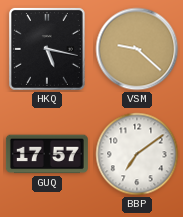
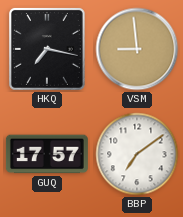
HKQ: 5:17 -> 7:17 (47, 49)
VSM: 9:22 -> 8:59 (137, 49)
